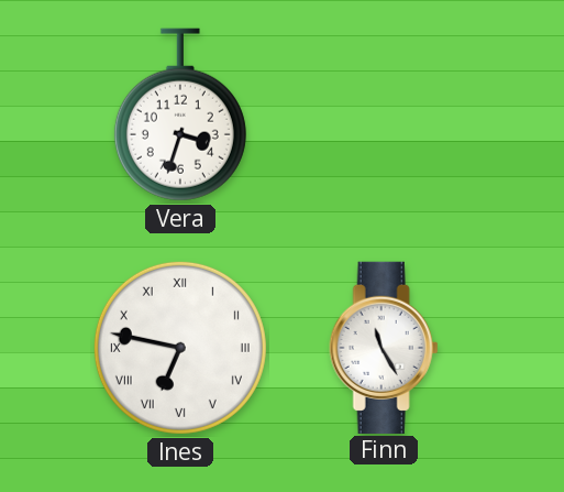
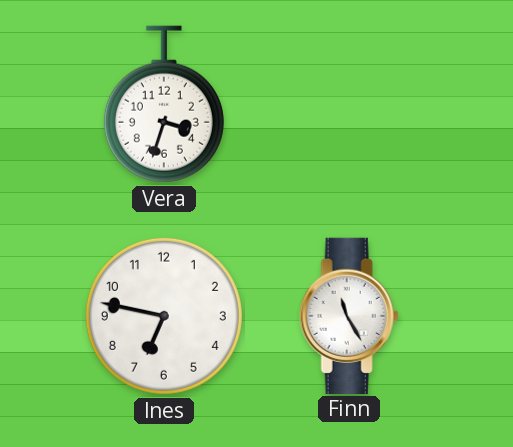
Ines numerals: Roman -> Arabic (164, 316)
